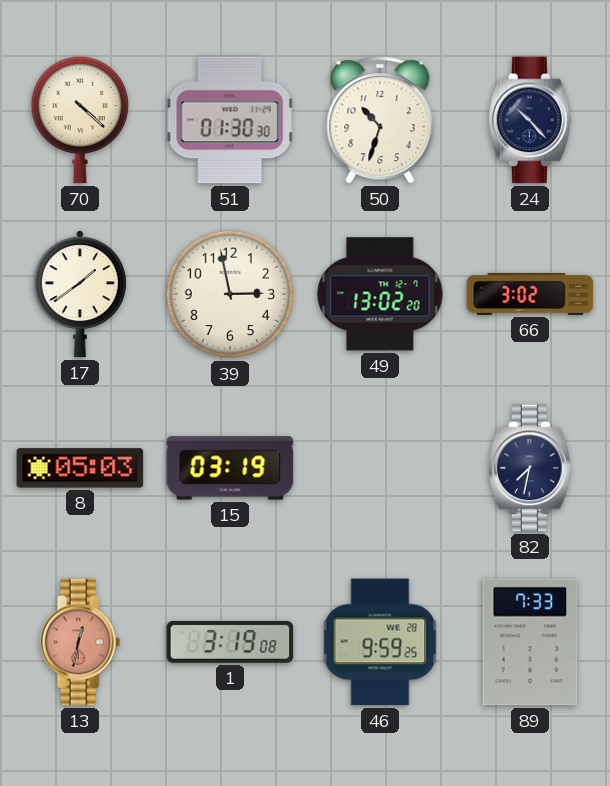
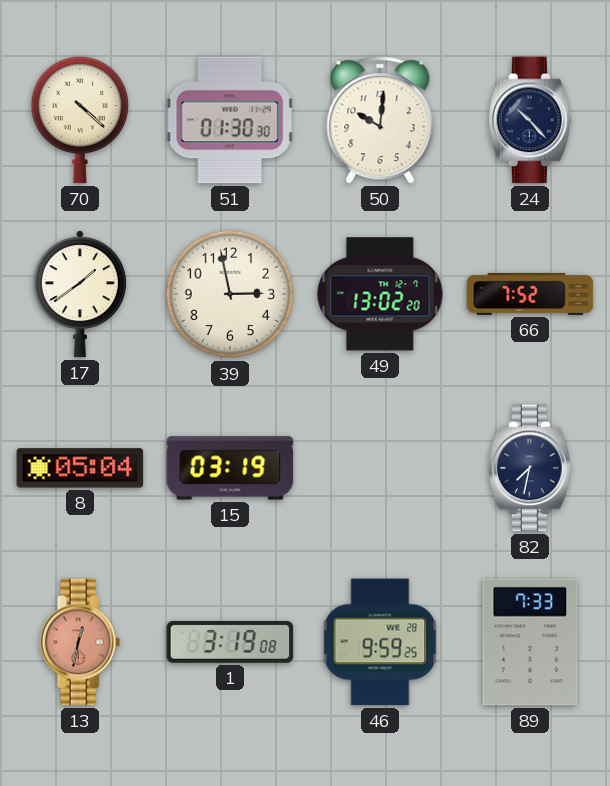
50: 10:33 -> 10:01 (380, 120)
66: 3:02 -> 7:52 (530, 294)
8: 05:03 -> 05:04 (80, 468)
